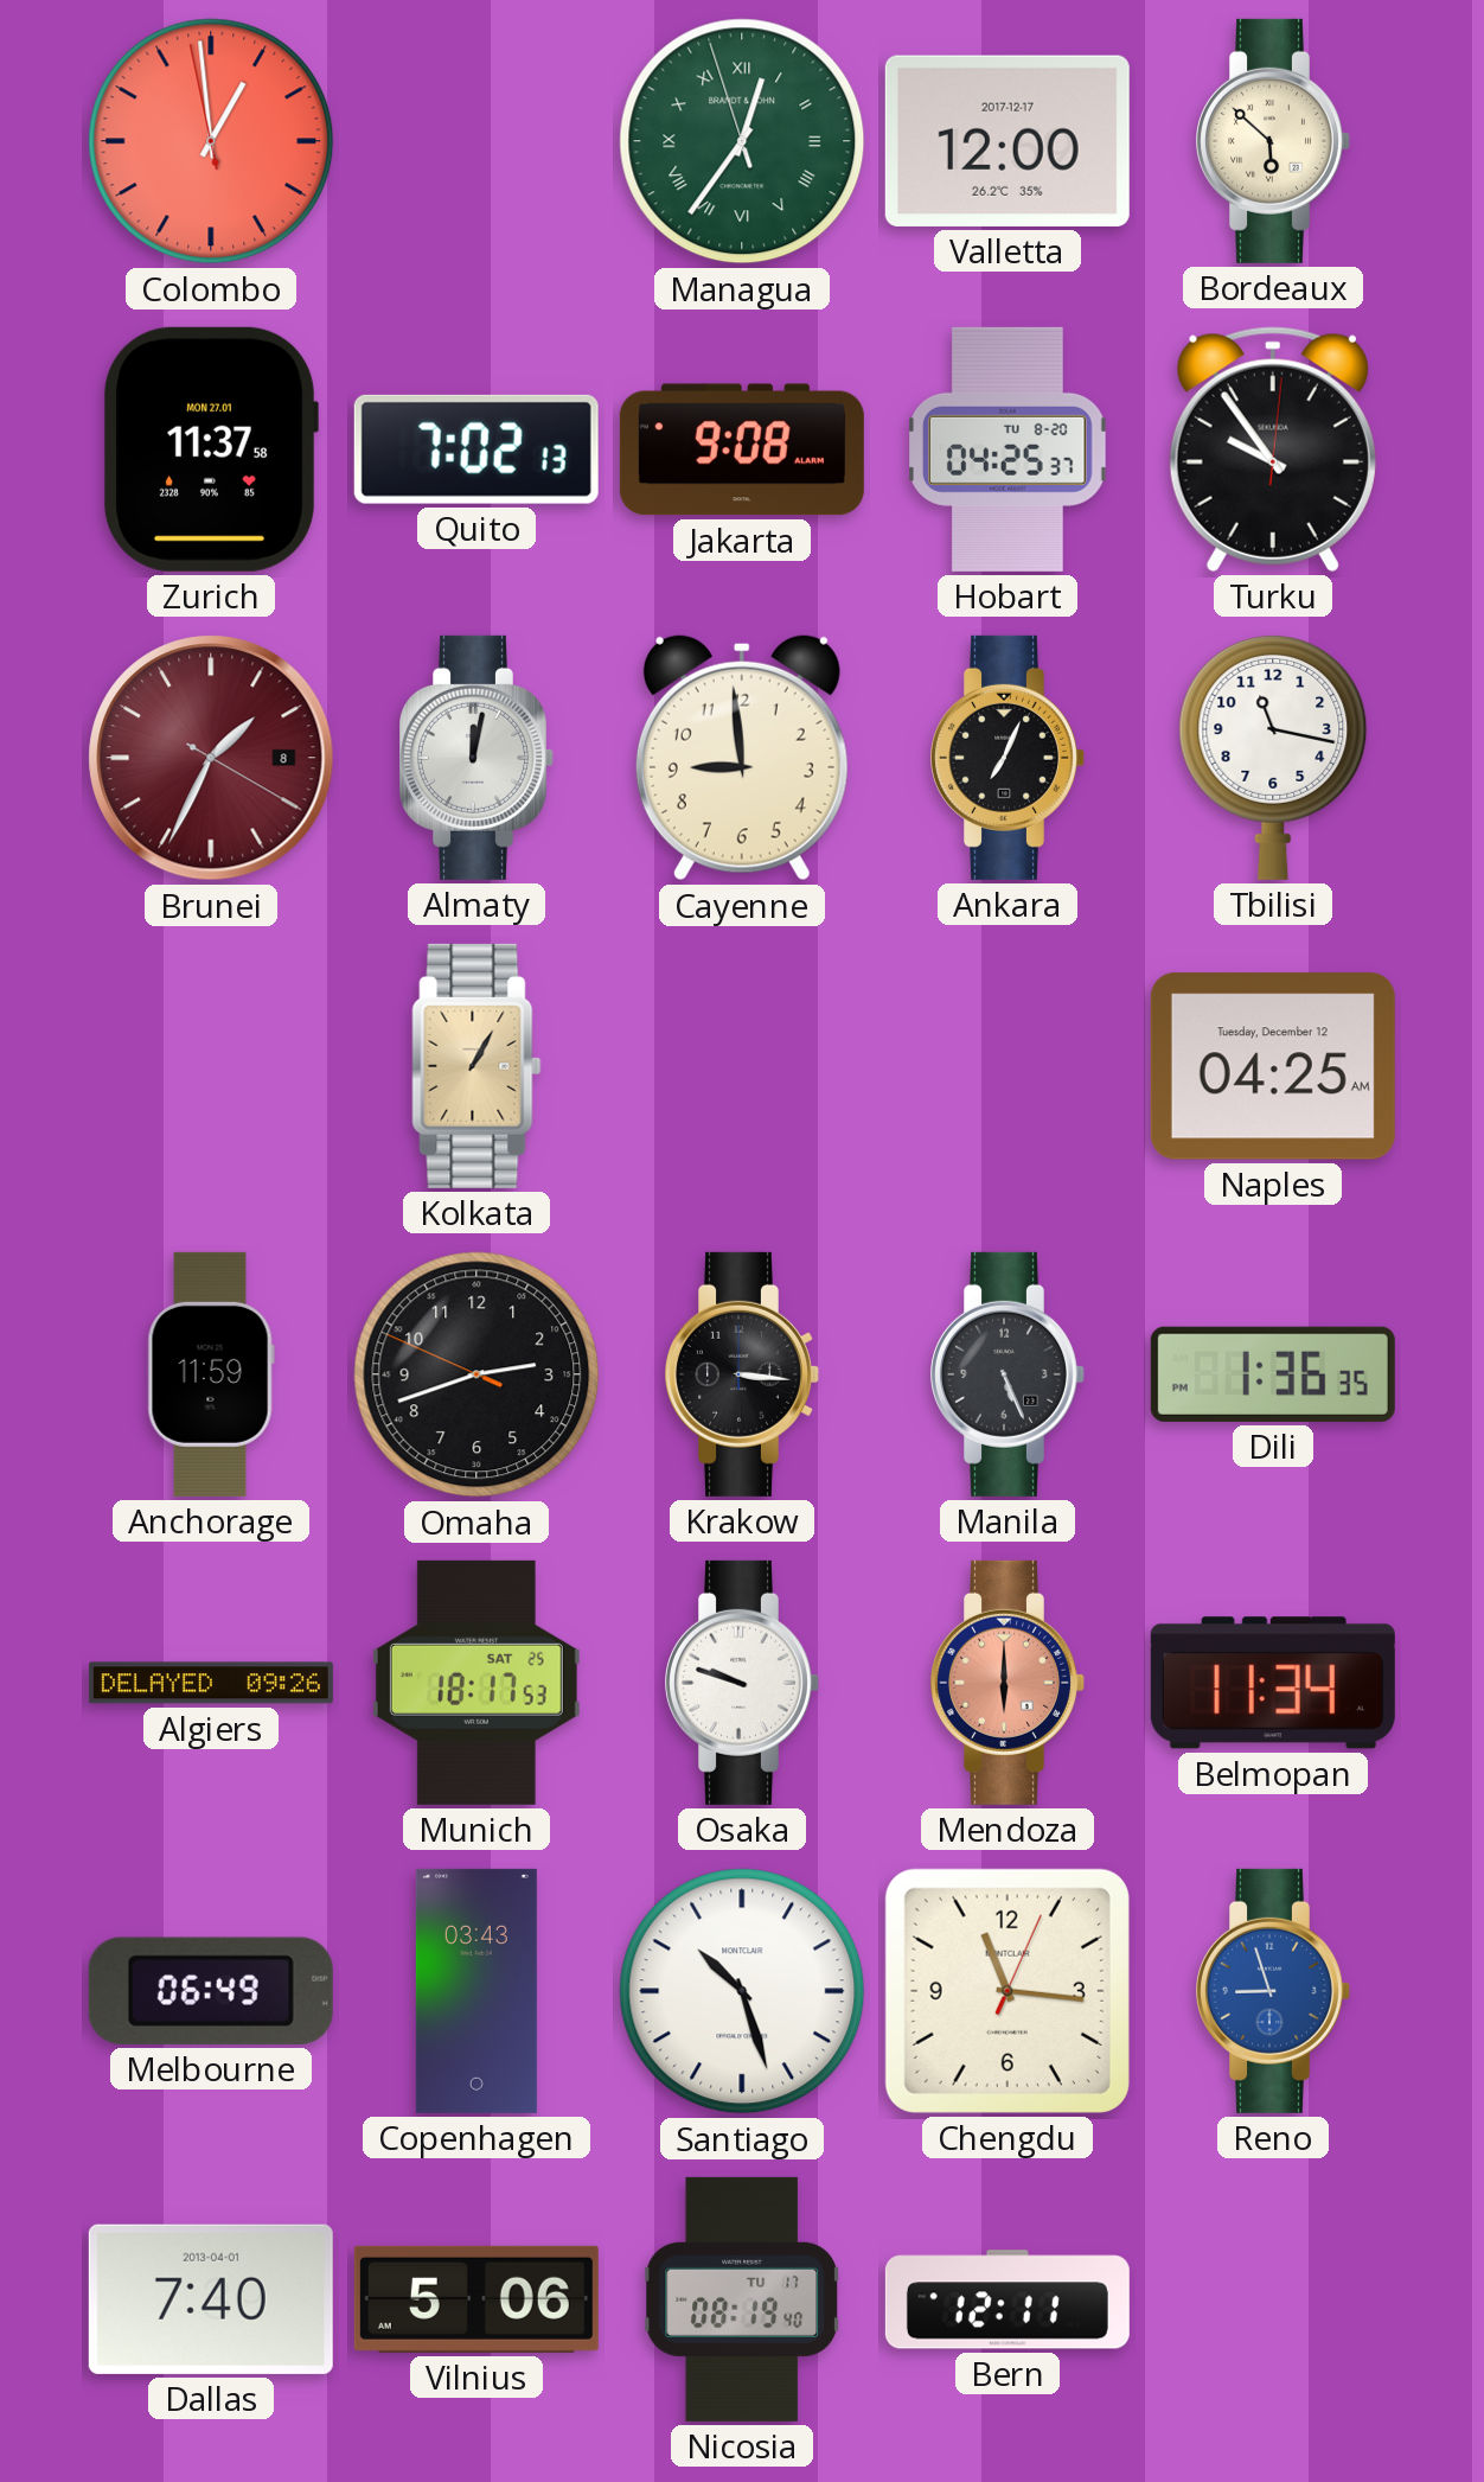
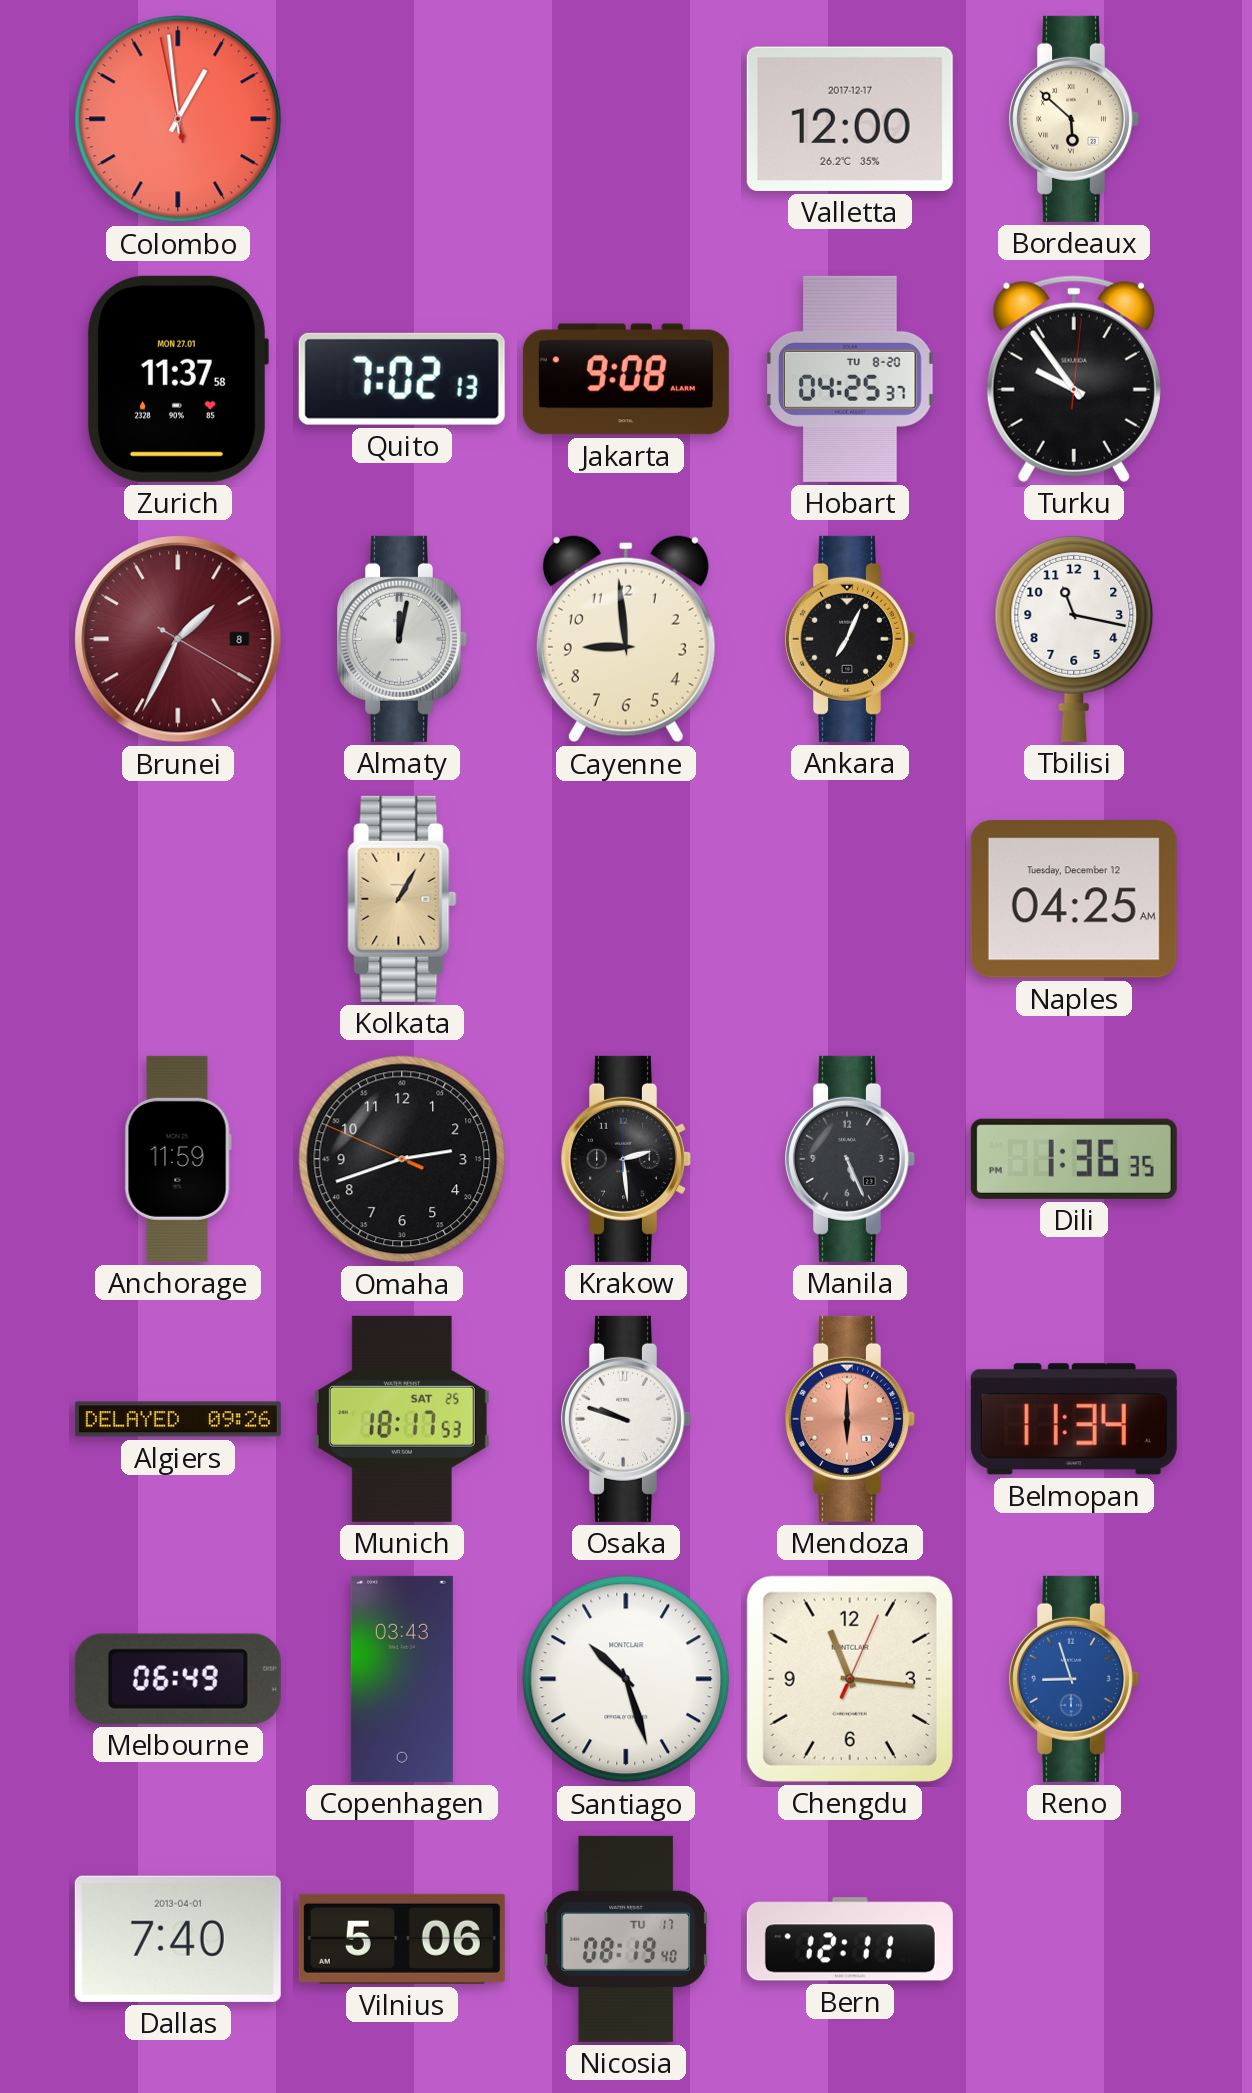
Managua: 12:35 -> none (742, 141)
Krakow: 3:16 -> 2:29 (627, 1159)
